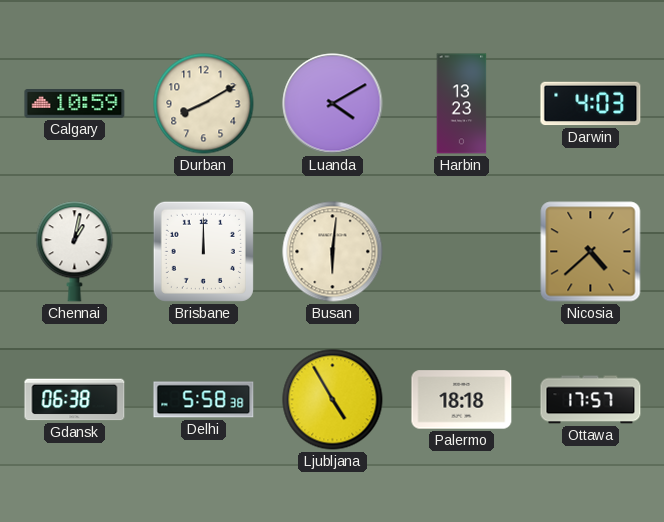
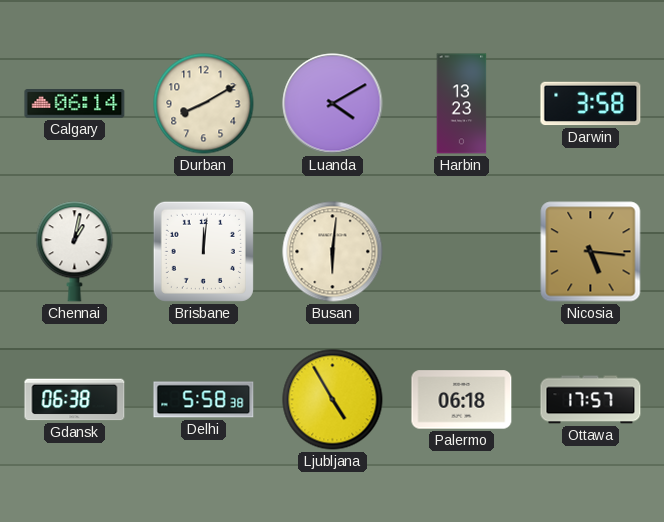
Calgary: 10:59 -> 06:14 (75, 104)
Darwin: 4:03 -> 3:58 (591, 104)
Brisbane: 12:00 -> 12:01 (203, 251)
Nicosia: 4:38 -> 5:16 (591, 252)
Palermo: 18:18 -> 06:18 (462, 400)
